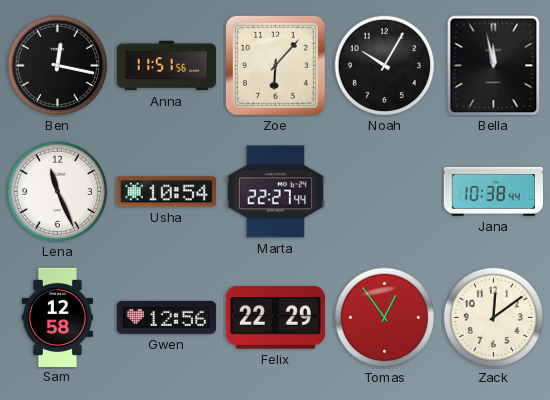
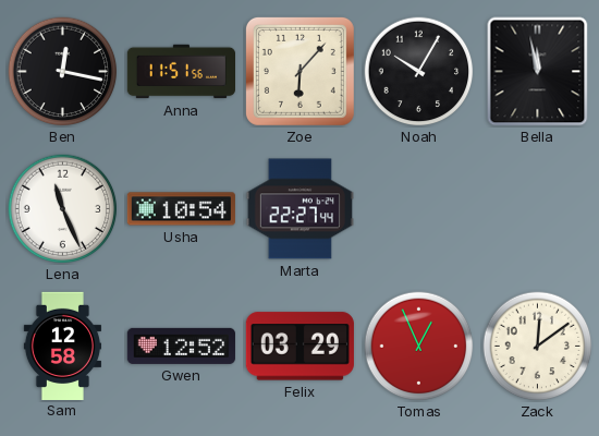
Jana: 10:38 -> none (493, 191)
Gwen: 12:56 -> 12:52 (181, 346)
Felix: 22:29 -> 03:29 (299, 347)
Tomas: 12:54 -> 12:56 (419, 347)
